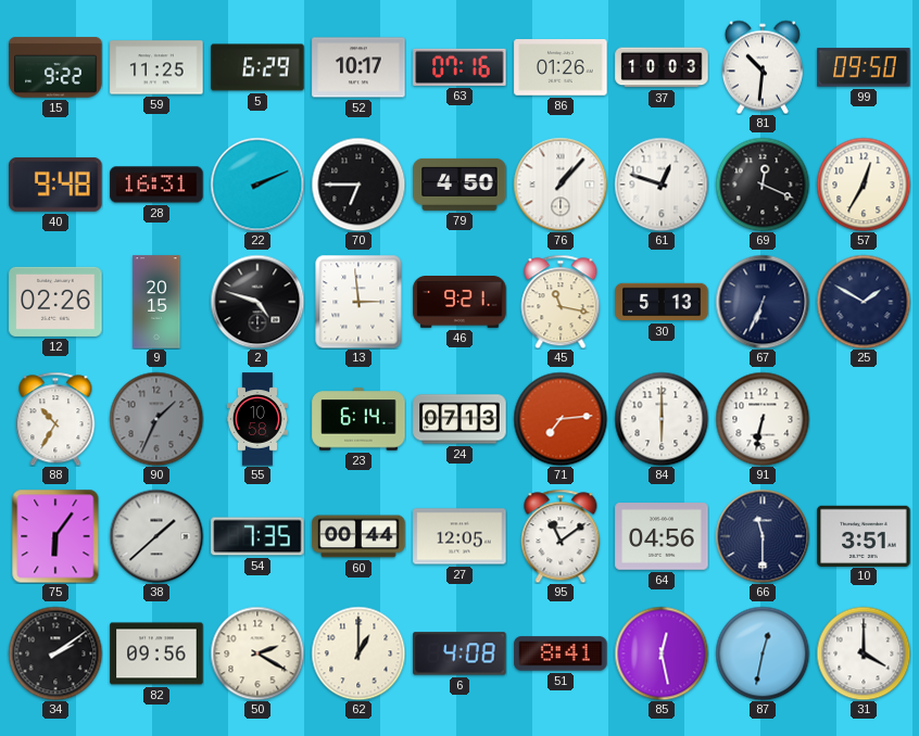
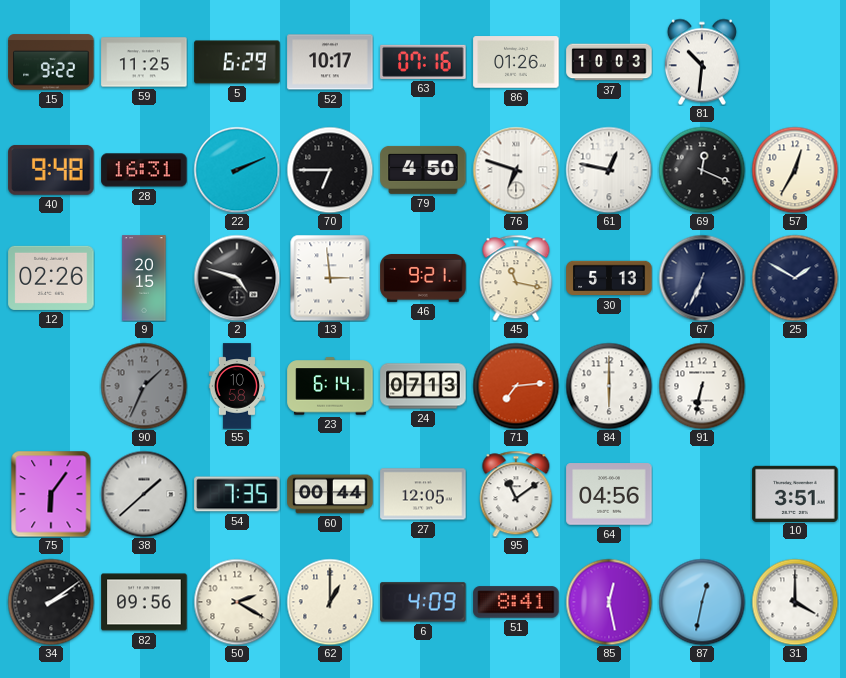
99: 09:50 -> none (864, 67)
76: 1:07 -> 6:48 (516, 170)
61: 12:48 -> 12:47 (609, 170)
88: 10:35 -> none (55, 419)
66: 11:30 -> none (763, 536)
6: 4:08 -> 4:09 (423, 602)
